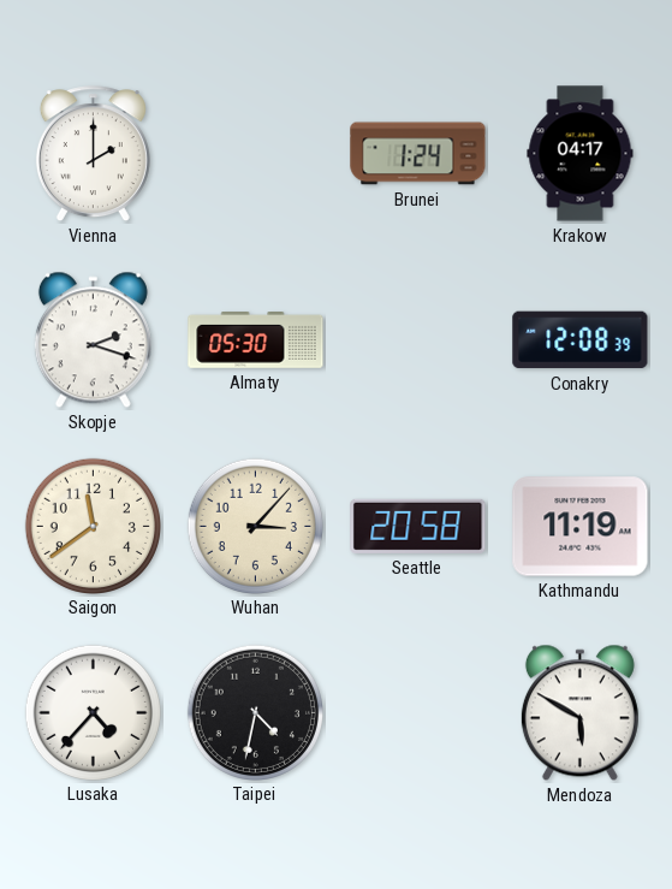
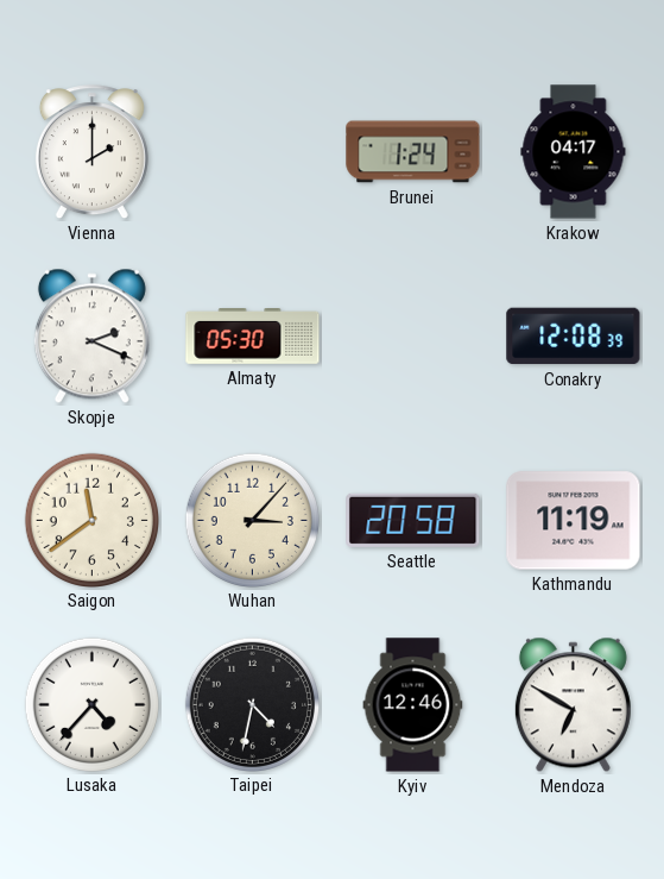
Skopje: 2:18 -> 2:19 (91, 337)
Kyiv: none -> 12:46 (413, 705)
Mendoza: 5:50 -> 6:50 (573, 705)
